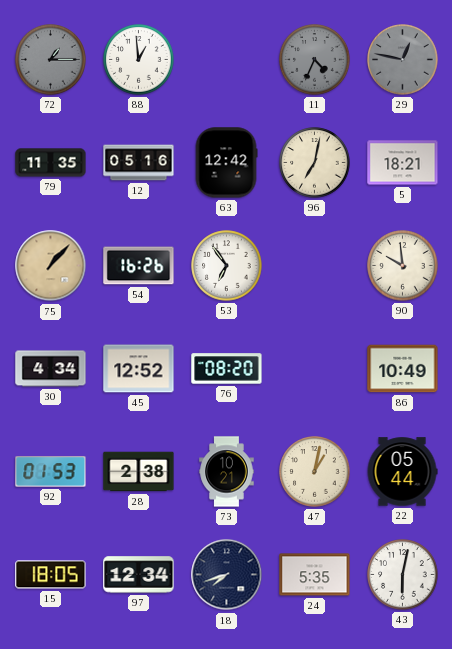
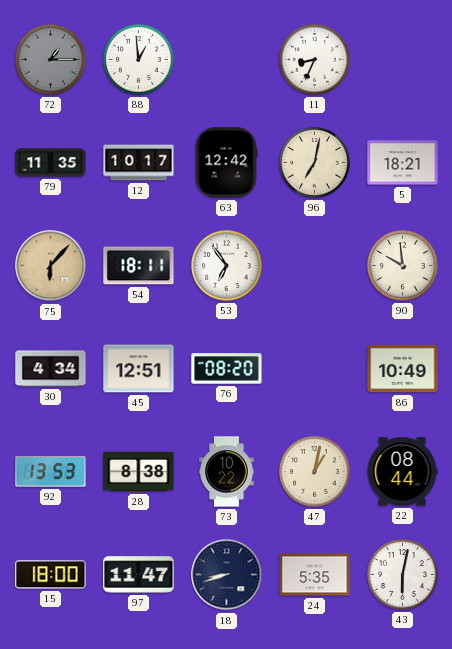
11: 4:34 -> 8:34 (315, 60)
11 dial: grey -> white (315, 60)
29: 12:47 -> none (403, 60)
12: 05:16 -> 10:17 (139, 163)
75: 1:07 -> 6:07 (51, 266)
54: 16:26 -> 18:11 (139, 266)
45: 12:52 -> 12:51 (139, 369)
92: 01:53 -> 13:53 (51, 472)
28: 2:38 -> 8:38 (139, 472)
73: 10:21 -> 10:22 (227, 472)
22: 05:44 -> 08:44 (402, 472)
15: 18:05 -> 18:00 (51, 575)
97: 12:34 -> 11:47 (139, 575)
18: 7:42 -> 8:42 (227, 575)
